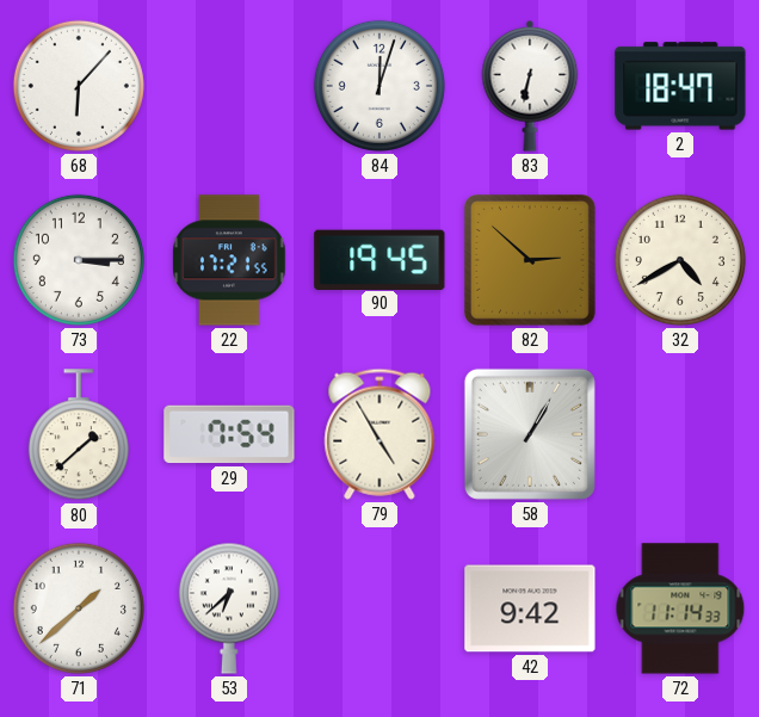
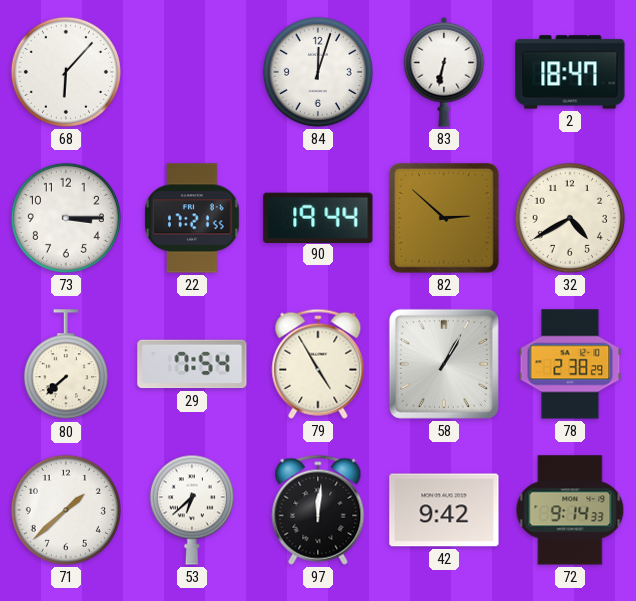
90: 19:45 -> 19:44 (318, 217)
80: 1:38 -> 7:38 (66, 365)
78: none -> 2:38 (570, 364)
97: none -> 12:01 (318, 510)
72: 11:14 -> 9:14 (570, 510)
